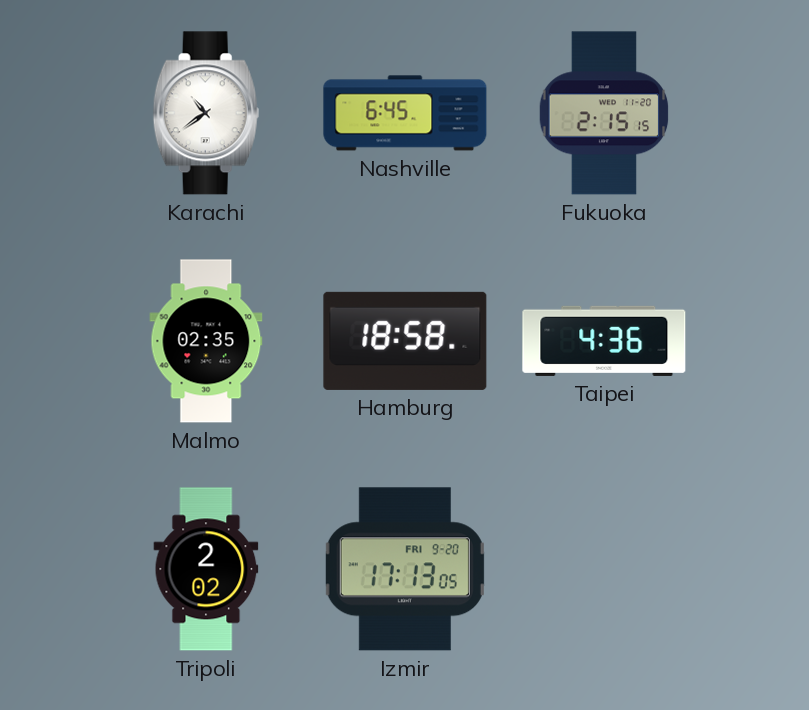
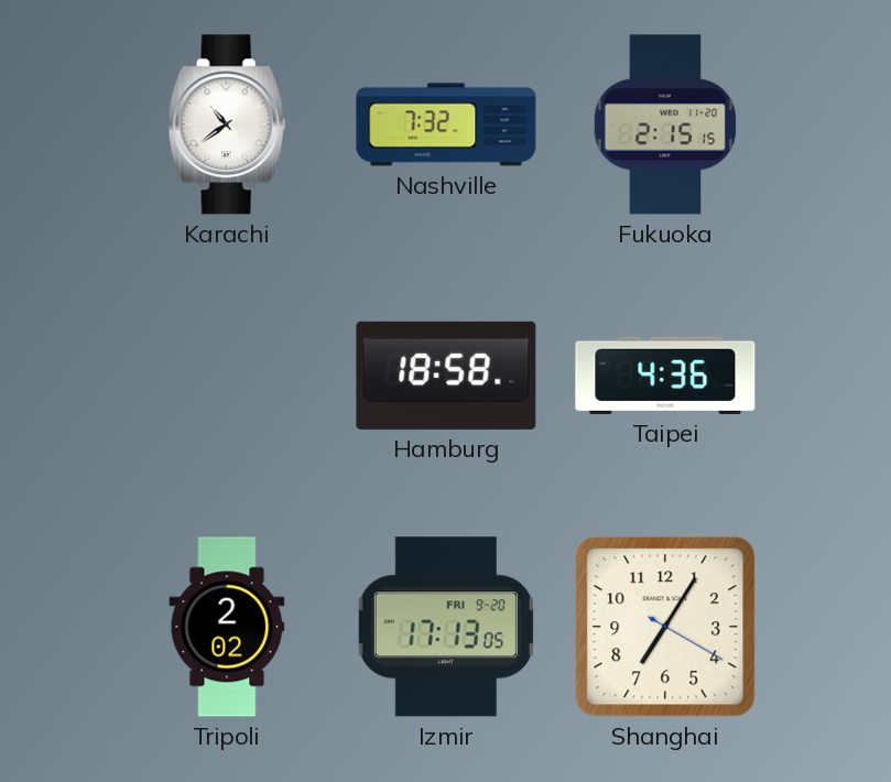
Nashville: 6:45 -> 7:32 (446, 124)
Malmo: 02:35 -> none (206, 341)
Shanghai: none -> 7:05 (665, 627)
